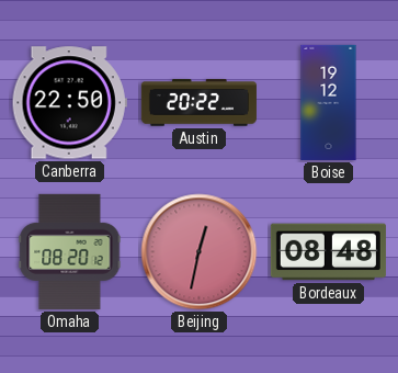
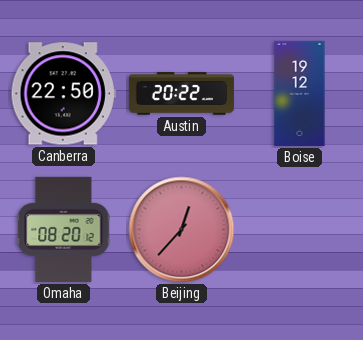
Beijing: 12:32 -> 12:37 (182, 230)
Bordeaux: 08:48 -> none (328, 252)
